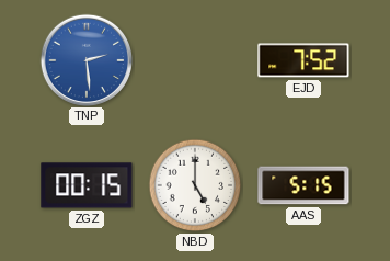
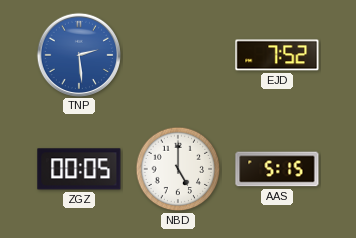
ZGZ: 00:15 -> 00:05 (79, 169)
